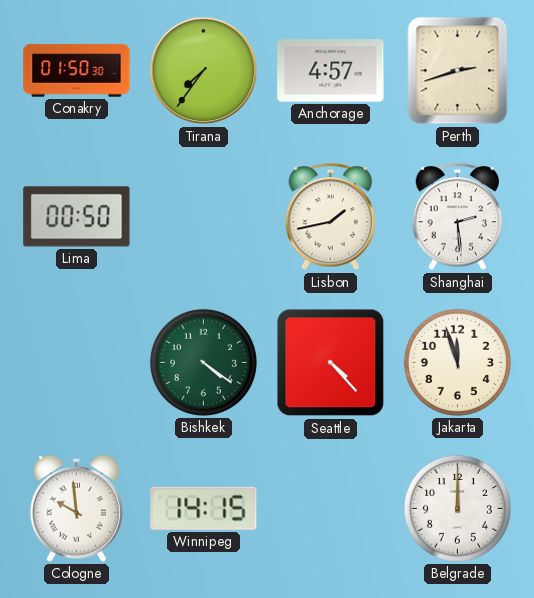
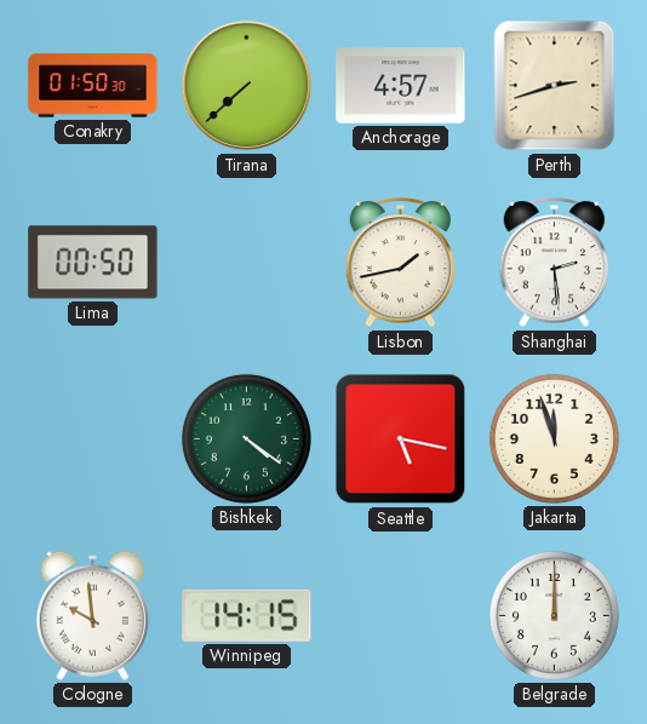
Tirana: 7:36 -> 7:38 (247, 86)
Seattle: 4:23 -> 5:17 (401, 439)
